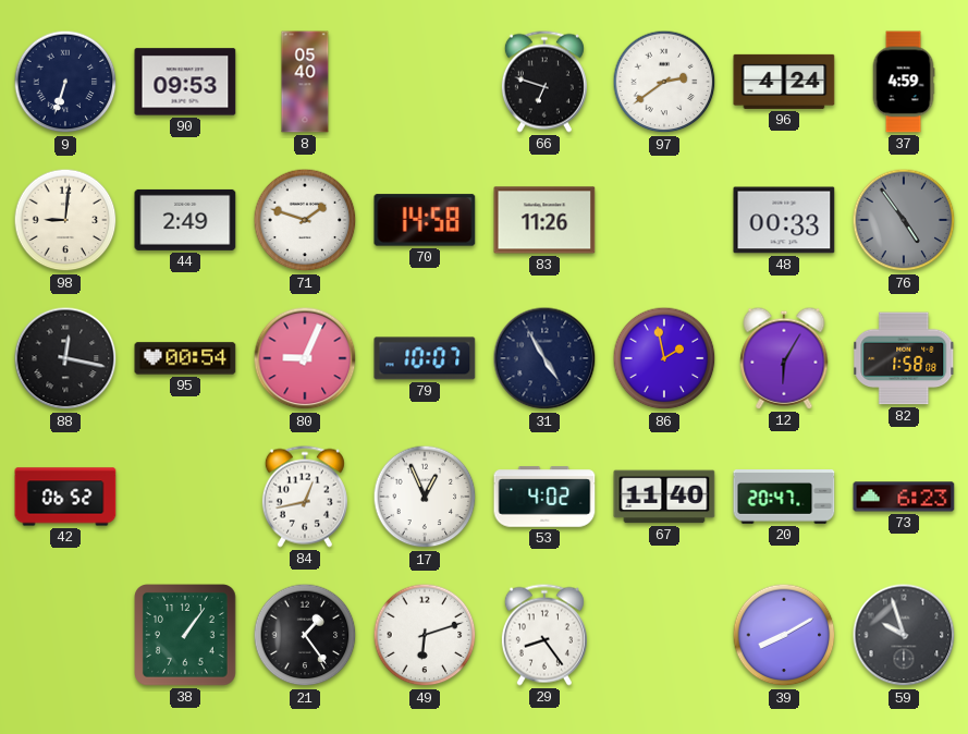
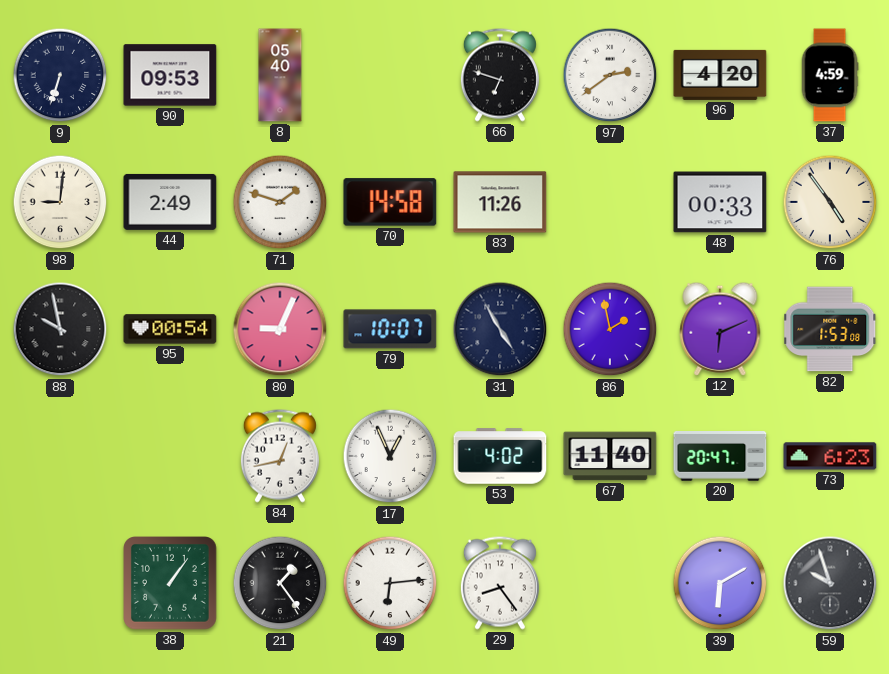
96: 4:24 -> 4:20 (720, 75)
76 dial: grey -> cream (830, 202)
88: 12:17 -> 9:58 (60, 329)
12: 6:05 -> 6:11 (720, 329)
82: 1:58 -> 1:53 (830, 329)
42: 06:52 -> none (65, 497)
49: 6:12 -> 6:14 (390, 583)
39: 8:10 -> 6:10 (720, 583)
